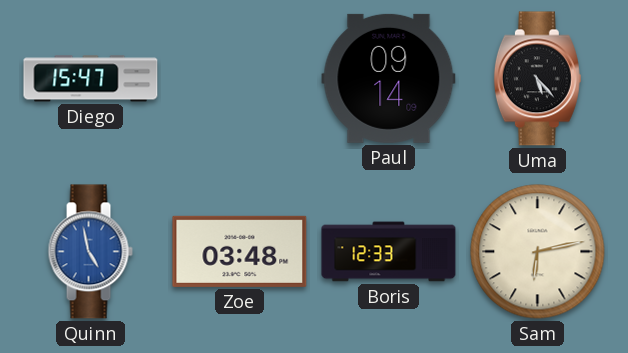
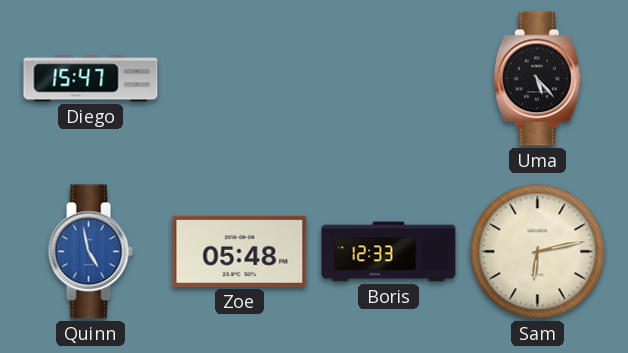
Paul: 09:14 -> none (389, 78)
Zoe: 03:48 -> 05:48 (240, 251)
